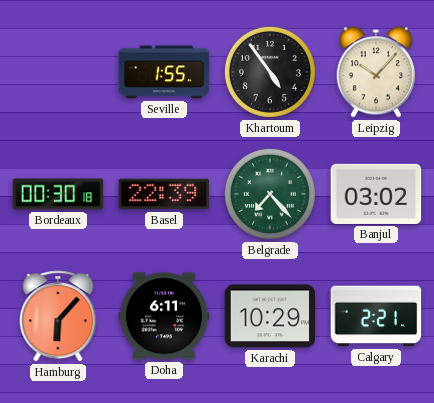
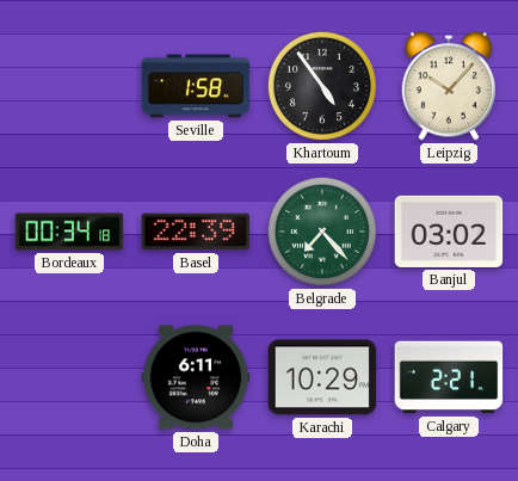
Seville: 1:55 -> 1:58 (196, 86)
Bordeaux: 00:30 -> 00:34 (69, 232)
Hamburg: 6:07 -> none (58, 316)
